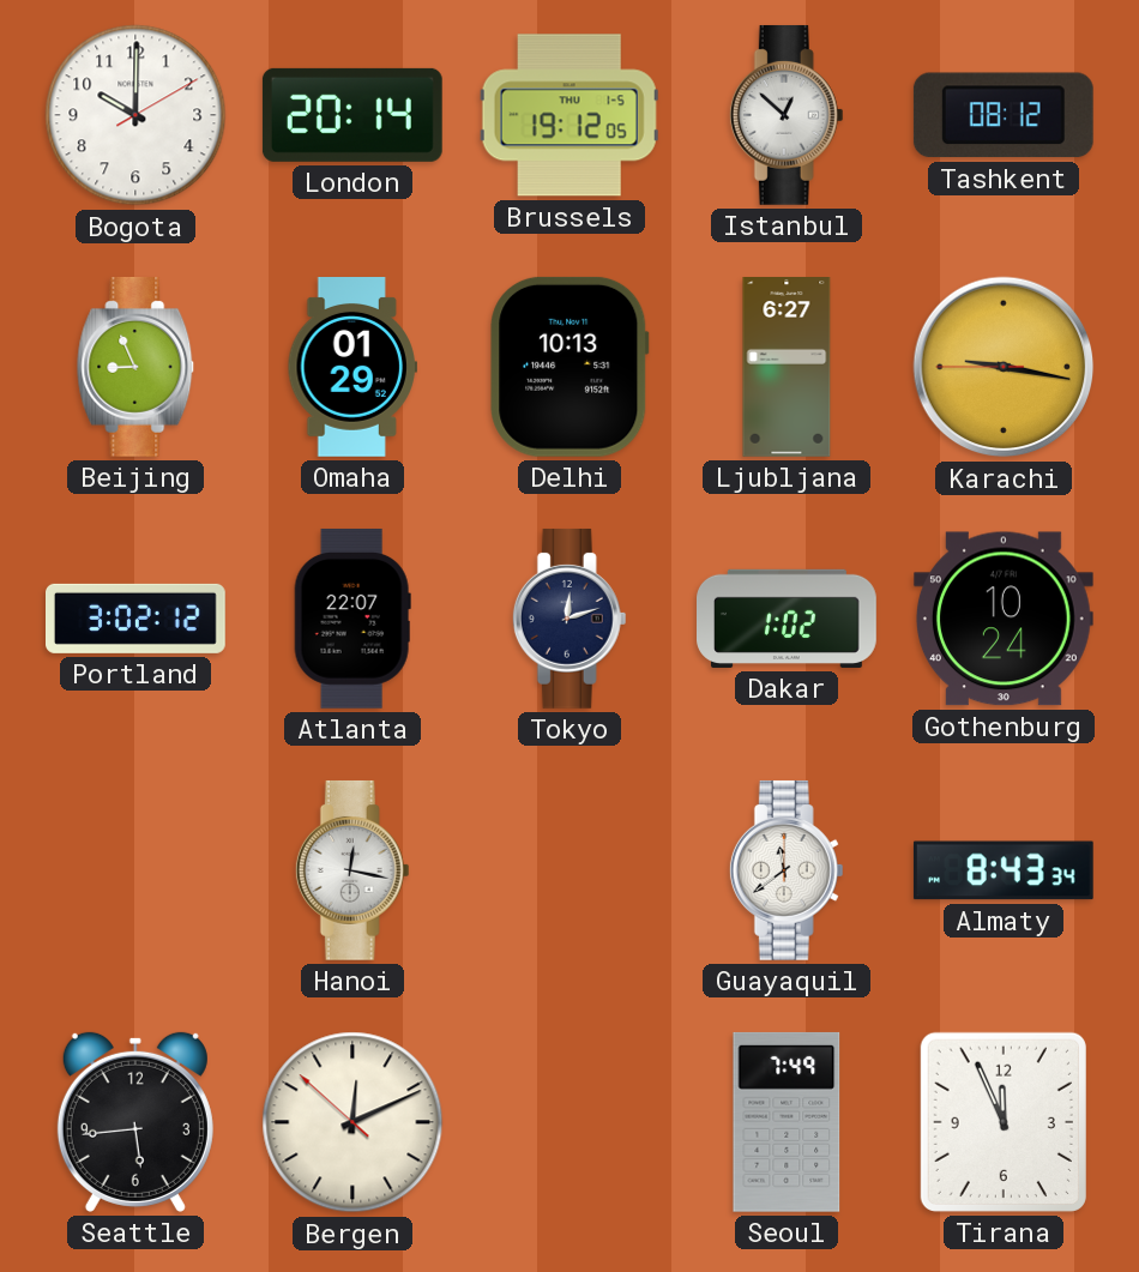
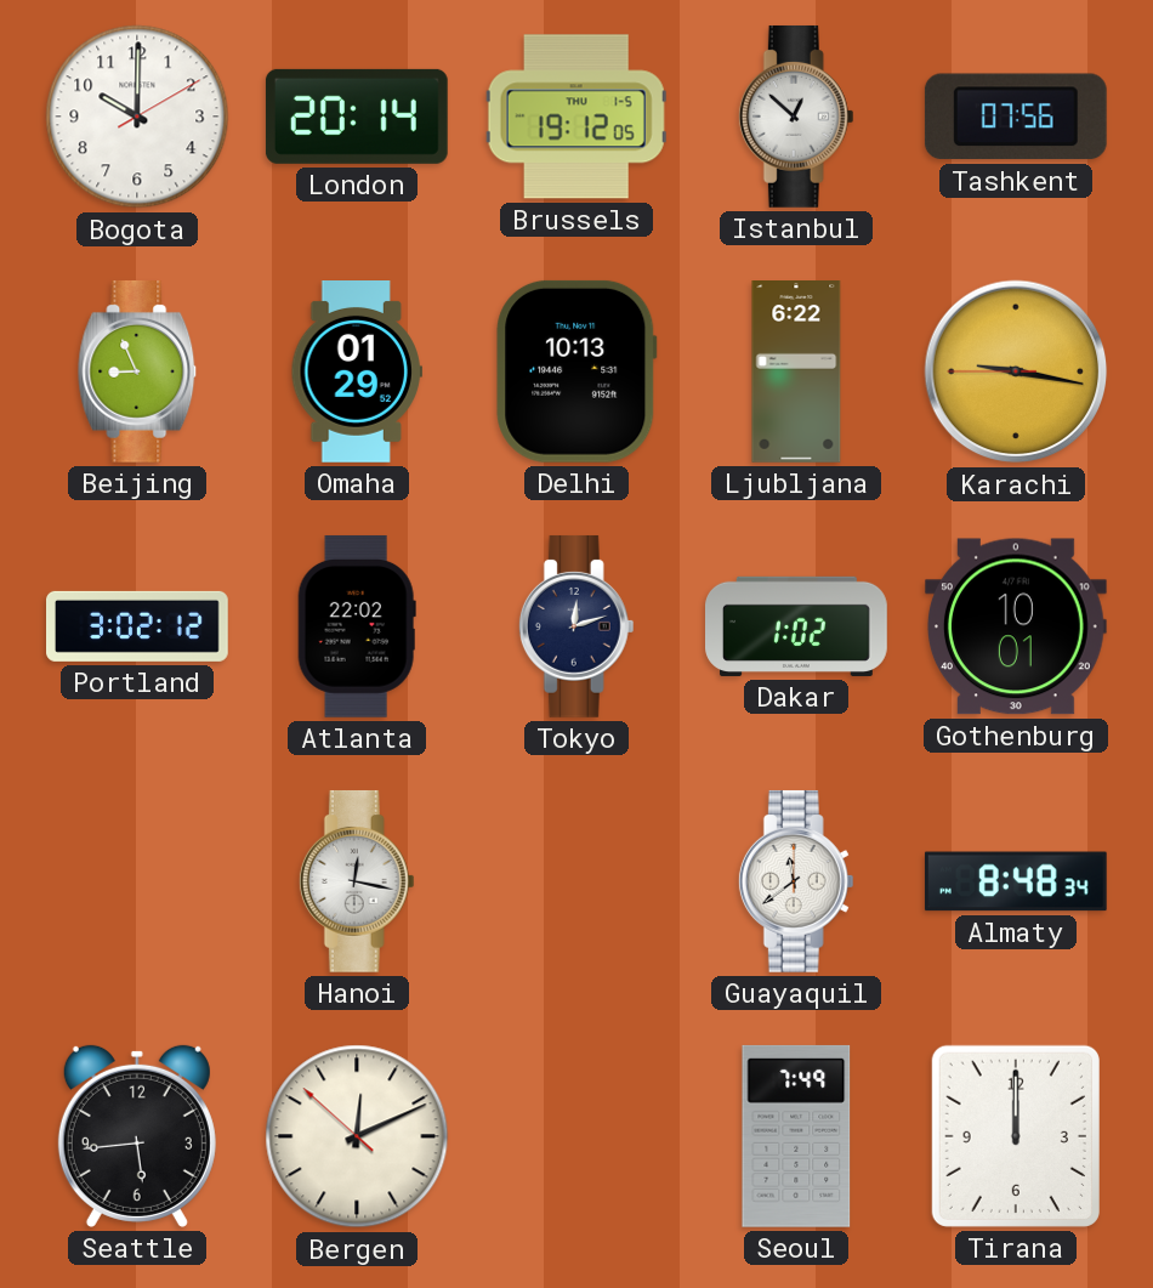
Tashkent: 08:12 -> 07:56 (1016, 117)
Ljubljana: 6:27 -> 6:22 (796, 373)
Atlanta: 22:07 -> 22:02 (357, 626)
Gothenburg: 10:24 -> 10:01 (1016, 626)
Almaty: 8:43 -> 8:48 (1016, 881)
Tirana: 11:56 -> 12:00 (1016, 1136)
